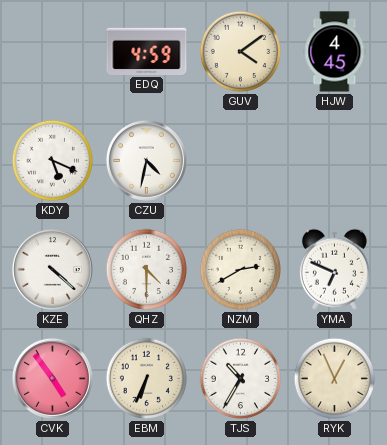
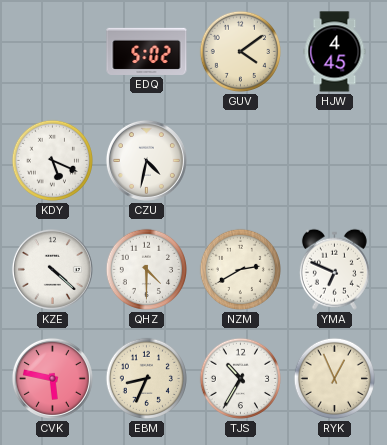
EDQ: 4:59 -> 5:02 (147, 51)
CVK: 4:54 -> 5:47 (52, 378)
EBM: 6:34 -> 8:34 (146, 378)
